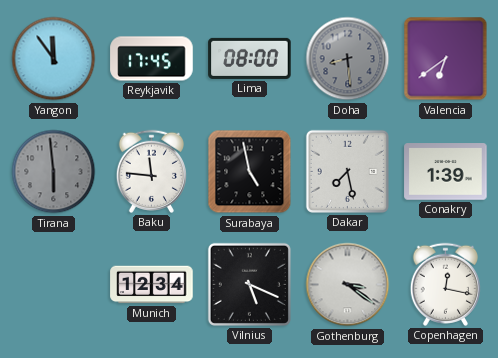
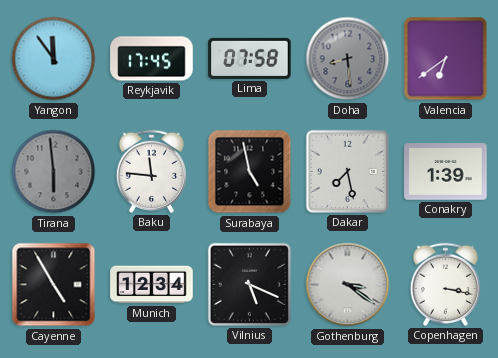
Lima: 08:00 -> 07:58 (250, 58)
Cayenne: none -> 4:55 (54, 285)
Copenhagen: 12:17 -> 3:17 (445, 284)
